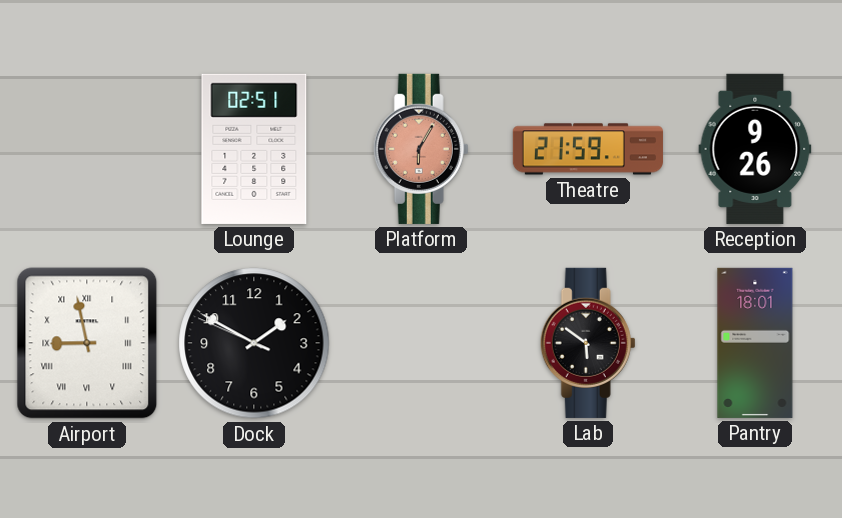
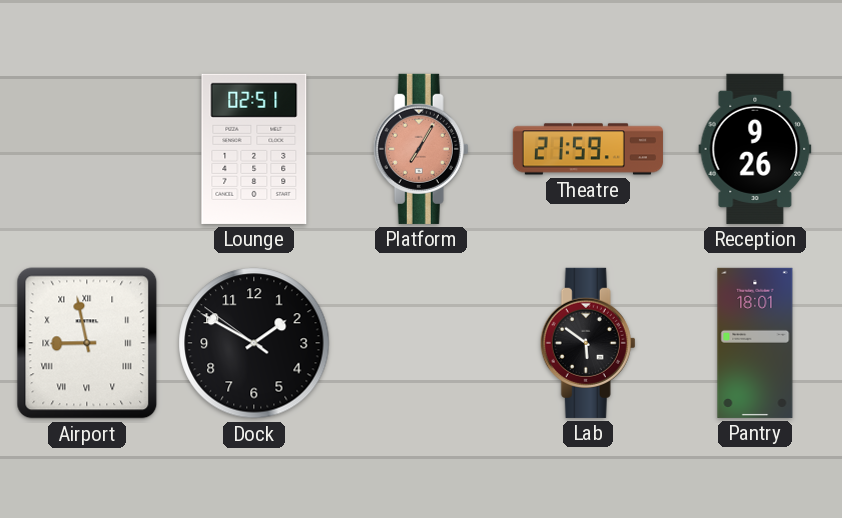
Platform: 6:05 -> 7:05 (421, 149)
Dock: 1:49:49 -> 1:49:51 (254, 343)
